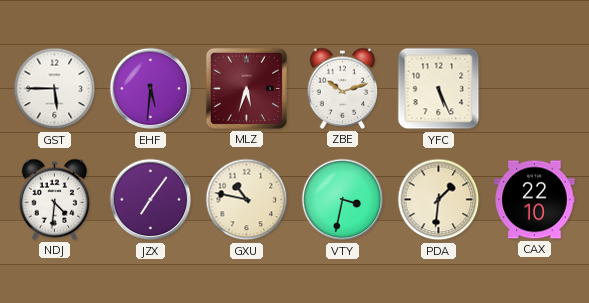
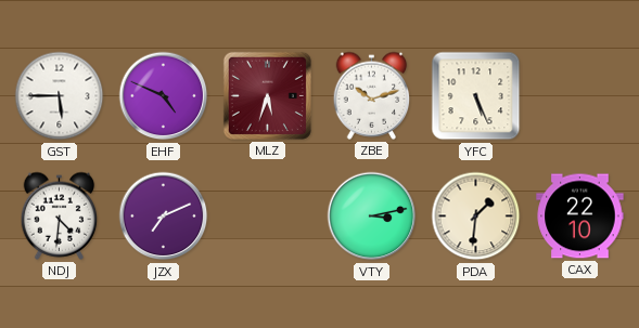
EHF: 5:31 -> 4:49 (164, 96)
JZX: 7:06 -> 7:11 (164, 217)
GXU: 10:47 -> none (247, 200)
VTY: 3:32 -> 3:13 (372, 217)
